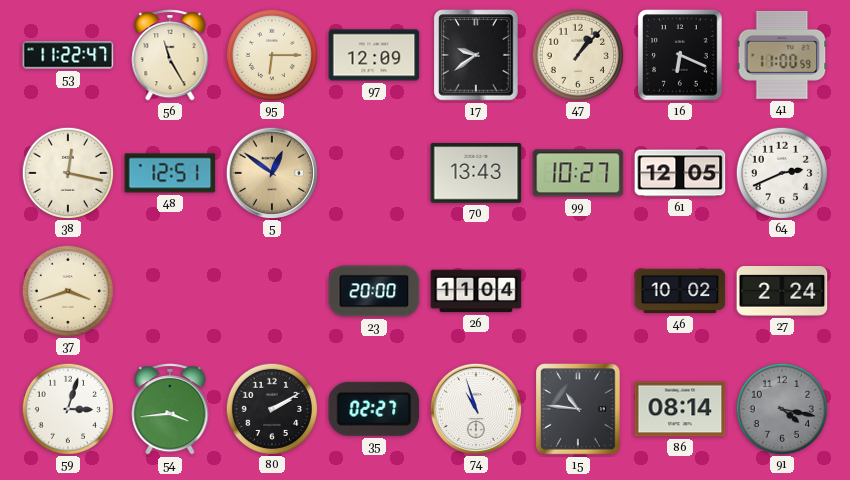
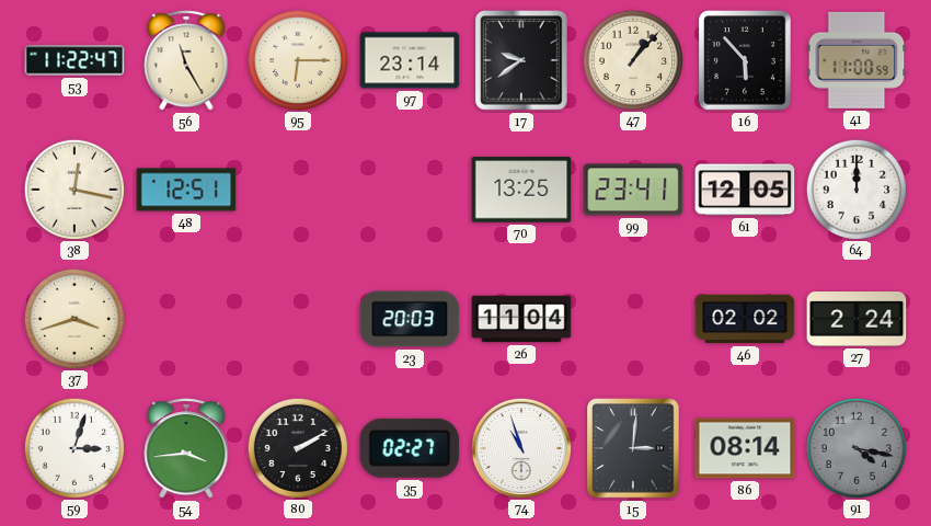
97: 12:09 -> 23:14 (410, 60)
16: 6:19 -> 5:53 (745, 60)
5: 12:51 -> none (271, 172)
70: 13:43 -> 13:25 (521, 190)
99: 10:27 -> 23:41 (633, 190)
64: 2:41 -> 12:00 (855, 188)
23: 20:00 -> 20:03 (410, 319)
46: 10:02 -> 02:02 (745, 319)
15: 10:46 -> 3:01 (633, 448)
